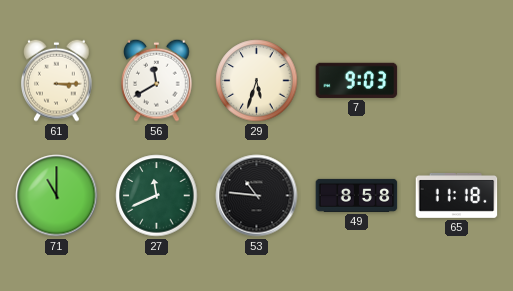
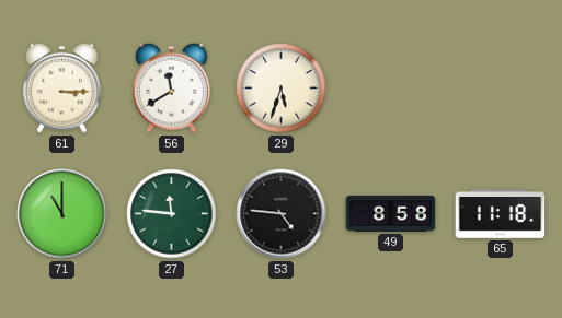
7: 9:03 -> none (357, 80)
27: 11:41 -> 11:46 (172, 214)
53: 10:46 -> 4:46 (282, 214)
